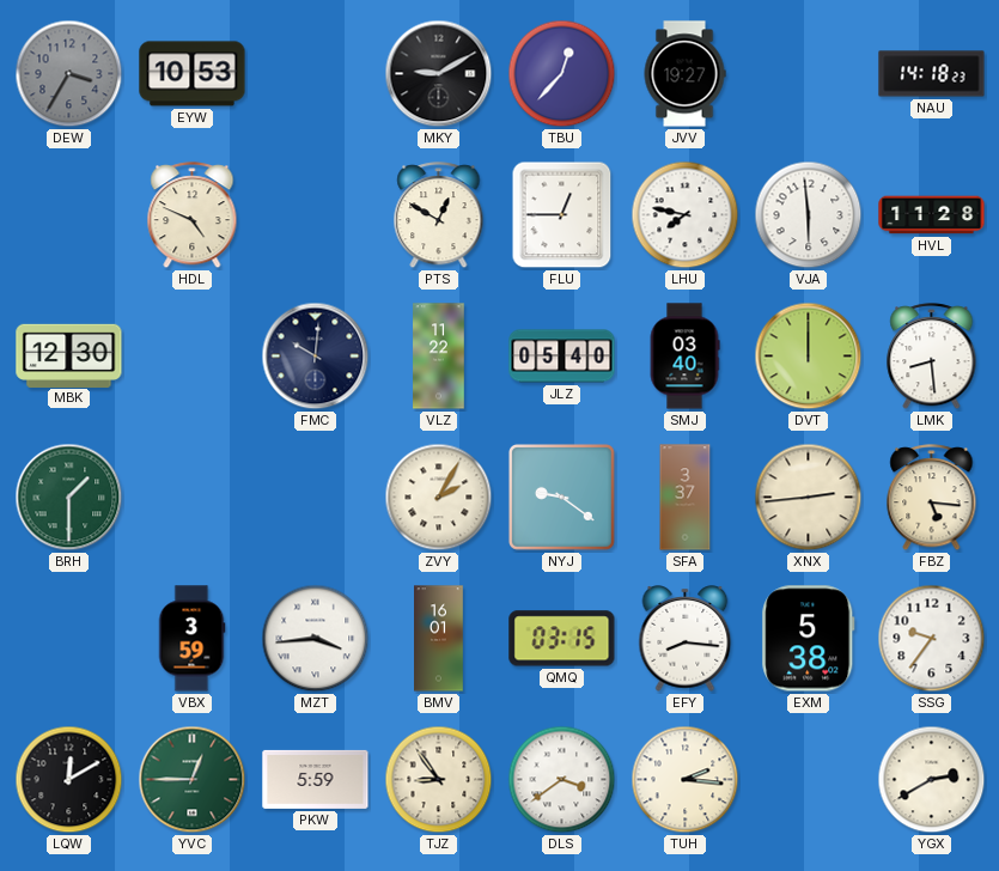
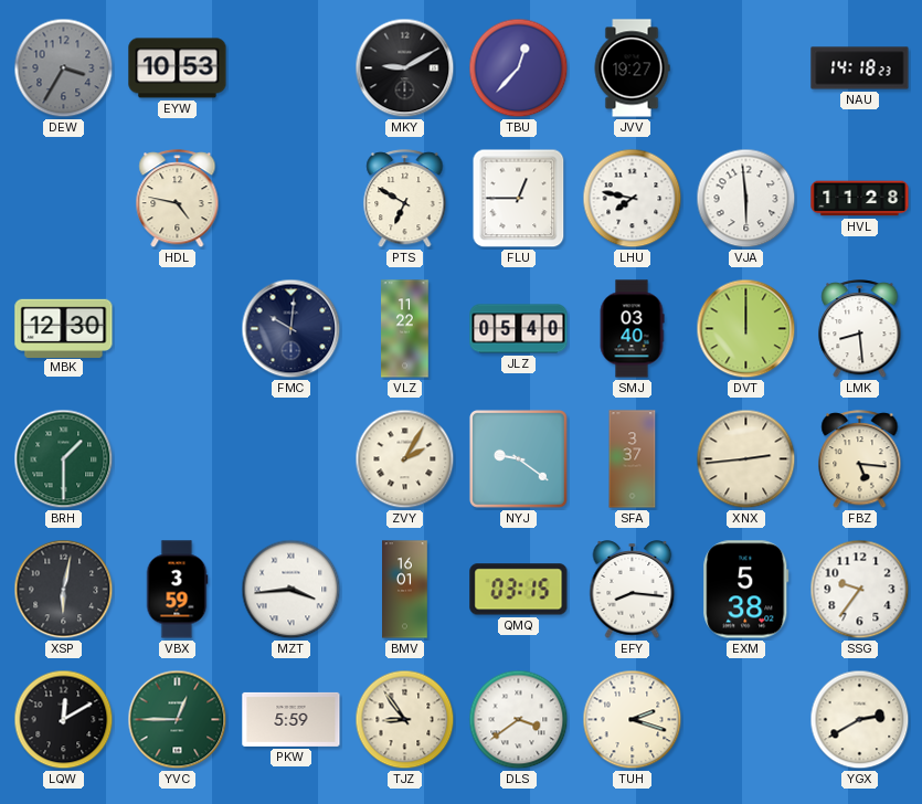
HDL: 4:49 -> 4:47 (178, 199)
PTS: 12:50 -> 6:50 (405, 199)
XSP: none -> 6:02 (64, 590)
TUH: 2:16 -> 2:18 (633, 720)
